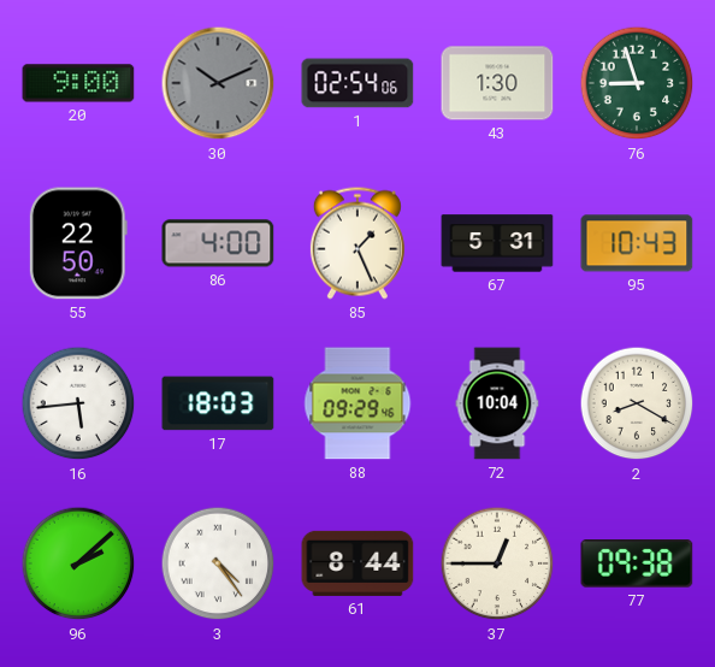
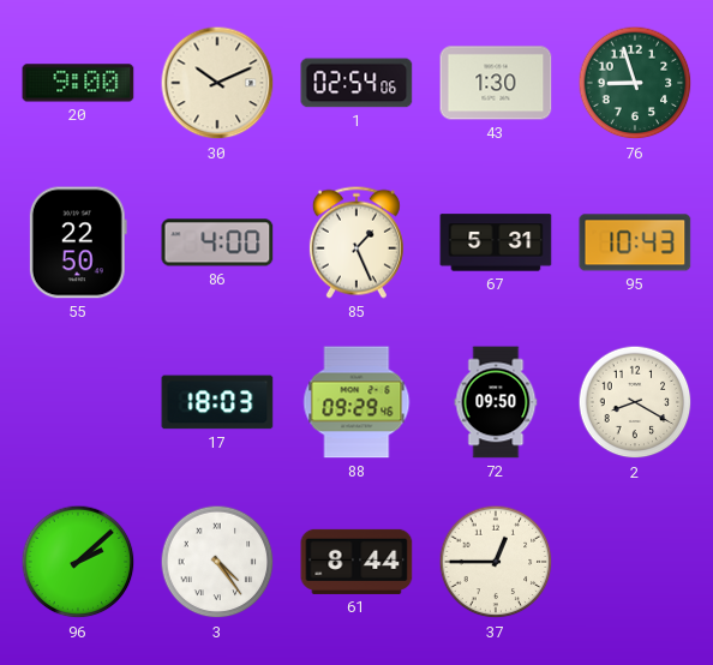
30 dial: grey -> cream (217, 83)
16: 5:44 -> none (78, 403)
72: 10:04 -> 09:50 (496, 402)
77: 09:38 -> none (637, 563)
